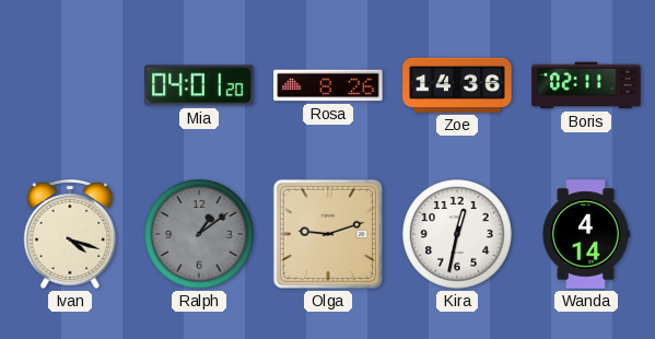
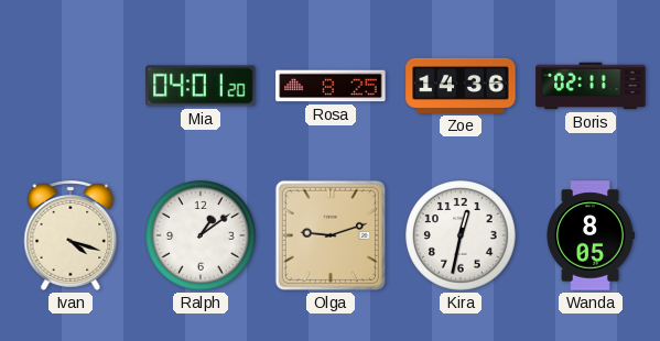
Rosa: 8:26 -> 8:25 (331, 86)
Ralph dial: grey -> white (201, 235)
Wanda: 4:14 -> 8:05 (591, 235)
